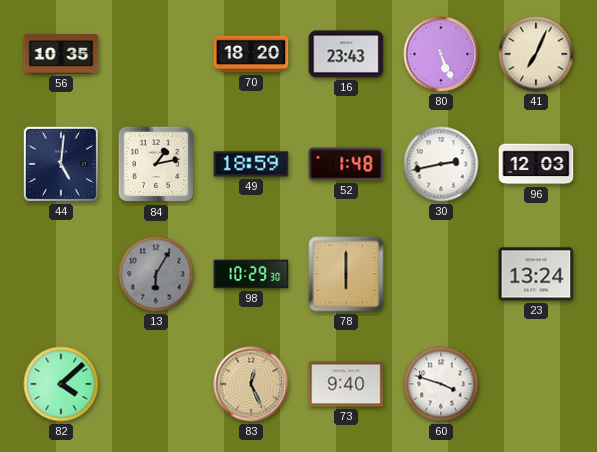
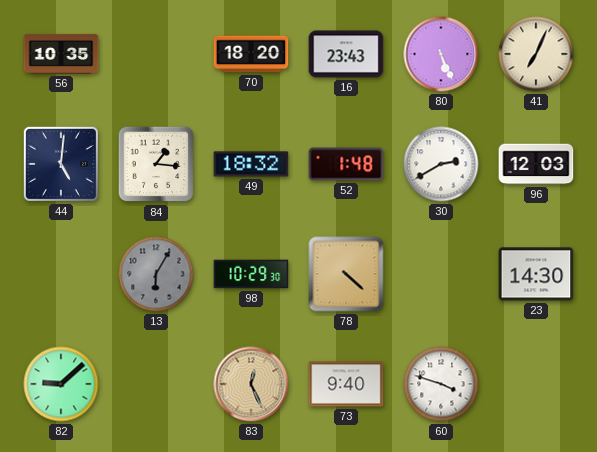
84: 1:13 -> 1:16 (156, 164)
49: 18:59 -> 18:32 (251, 164)
30: 2:43 -> 2:40 (441, 164)
78: 6:00 -> 4:22 (346, 274)
23: 13:24 -> 14:30 (536, 274)
82: 4:08 -> 9:08 (61, 384)
